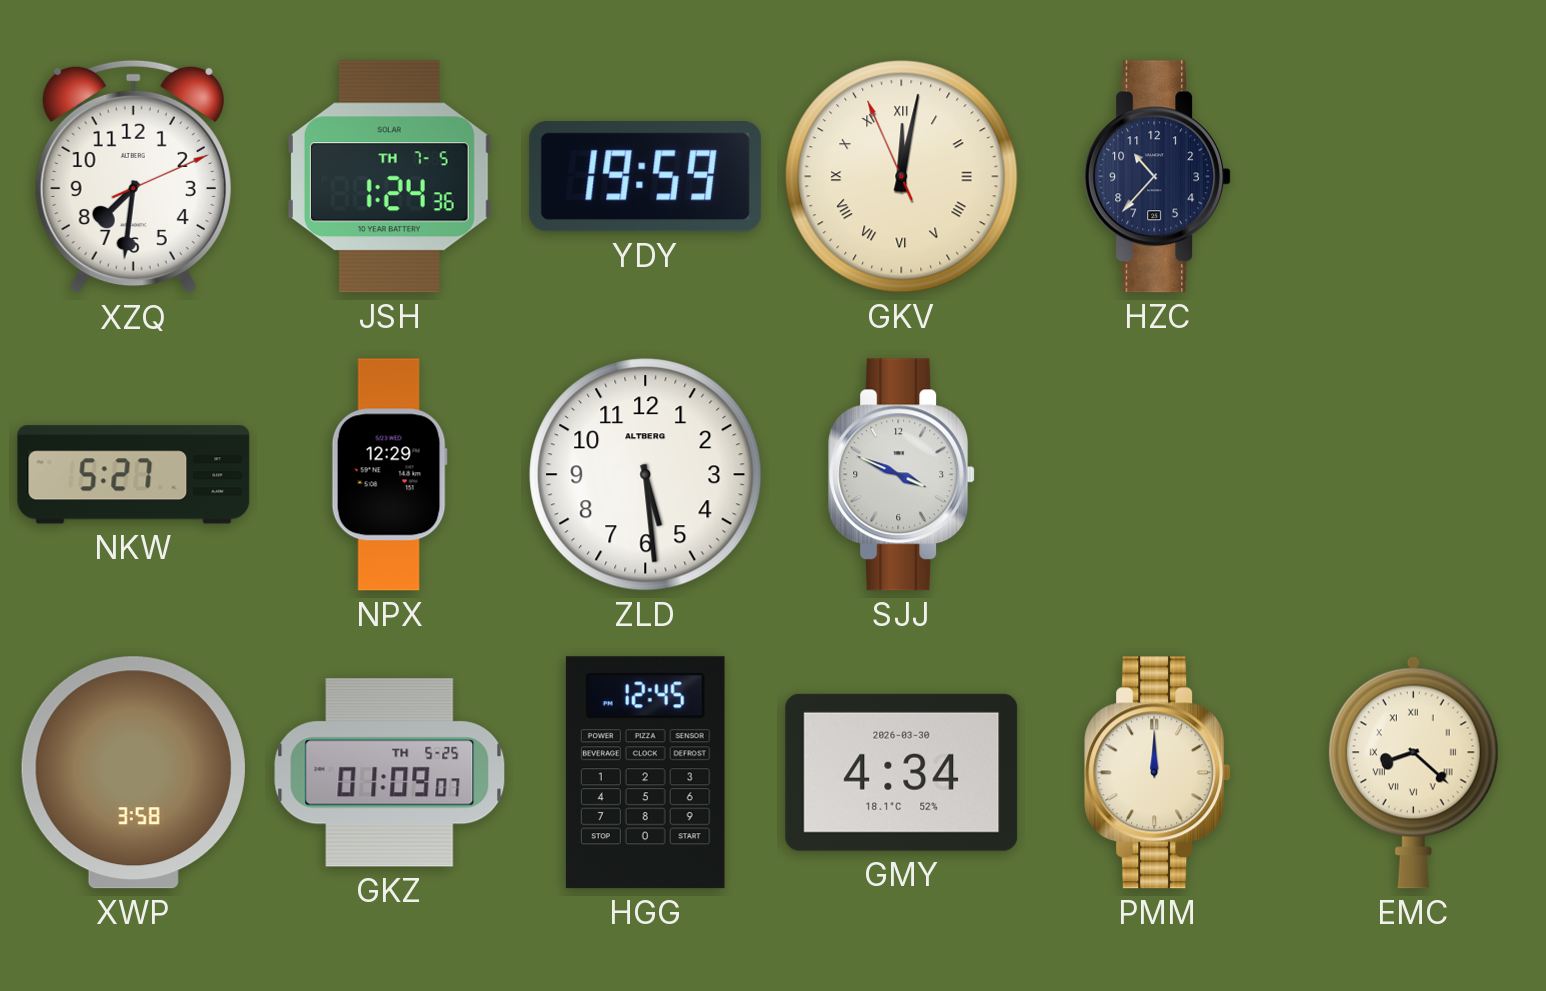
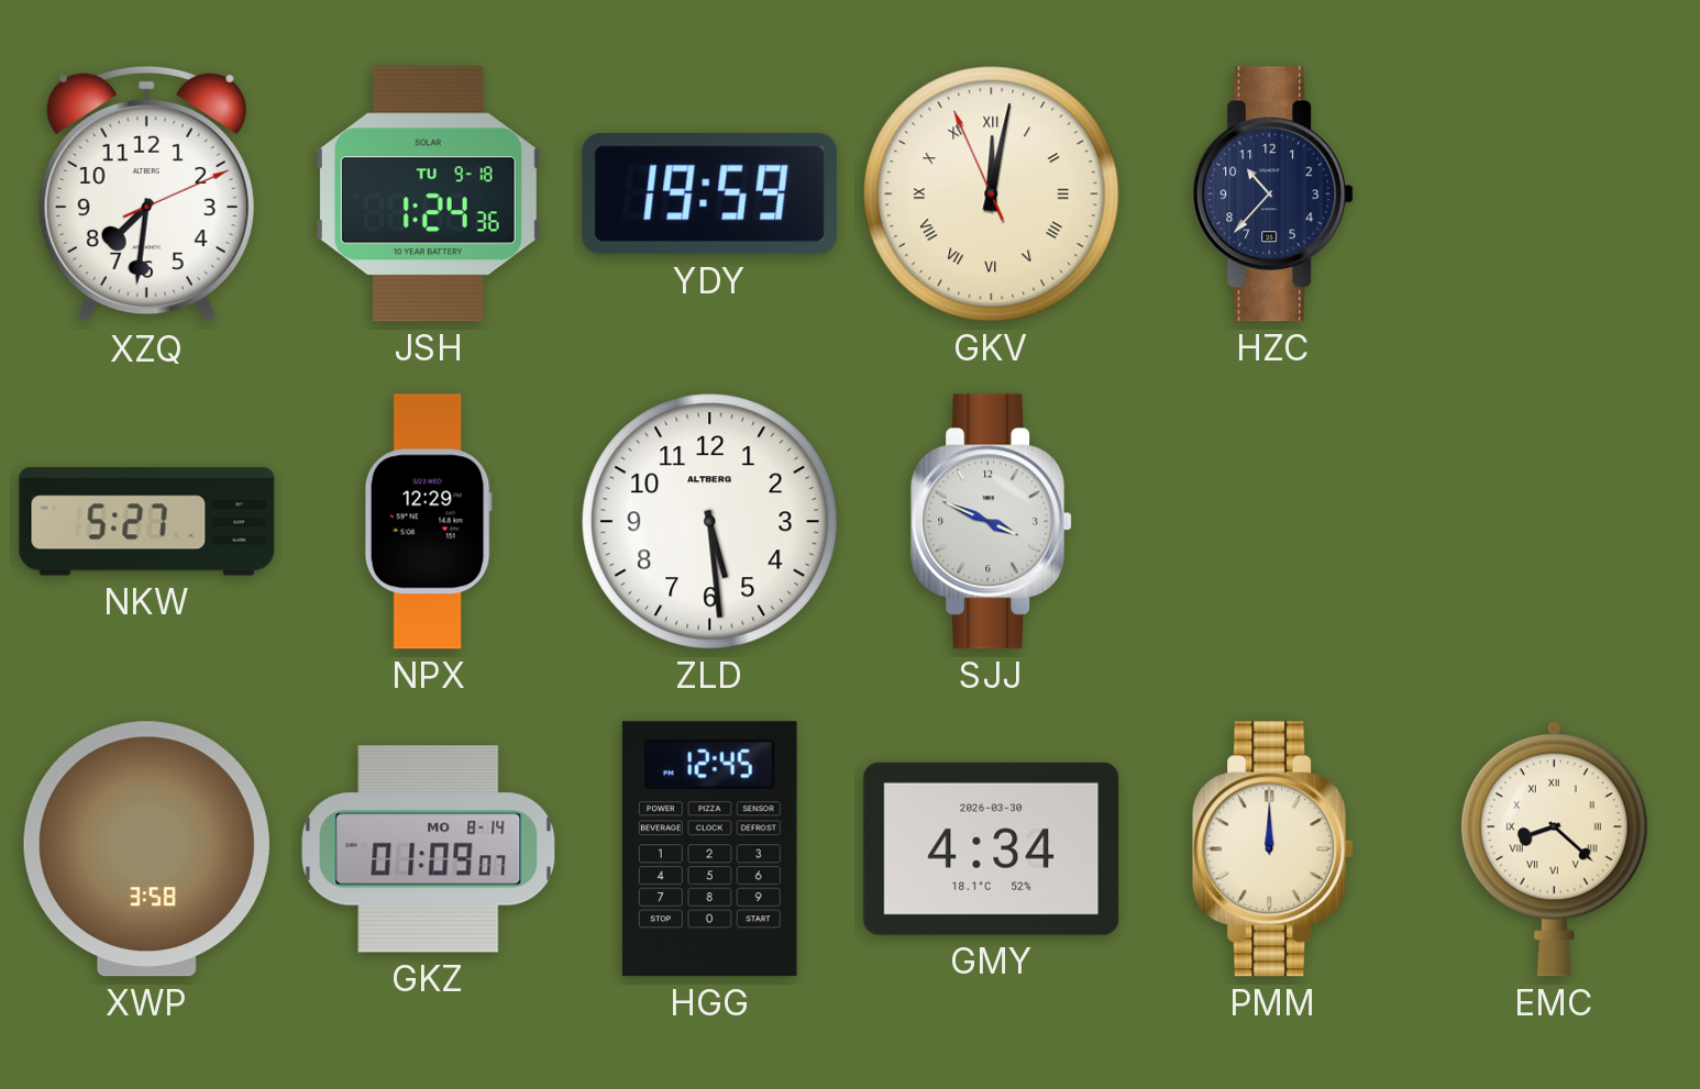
JSH date: TH 7-5 -> TU 9-18 (428, 195)
GKZ date: TH 5-25 -> MO 8-14 (429, 849)
